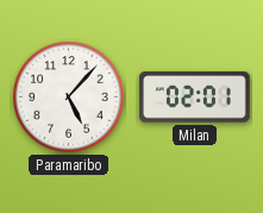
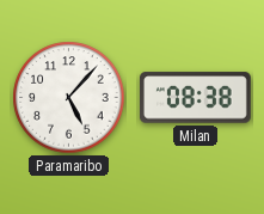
Milan: 02:01 -> 08:38 (195, 98)
